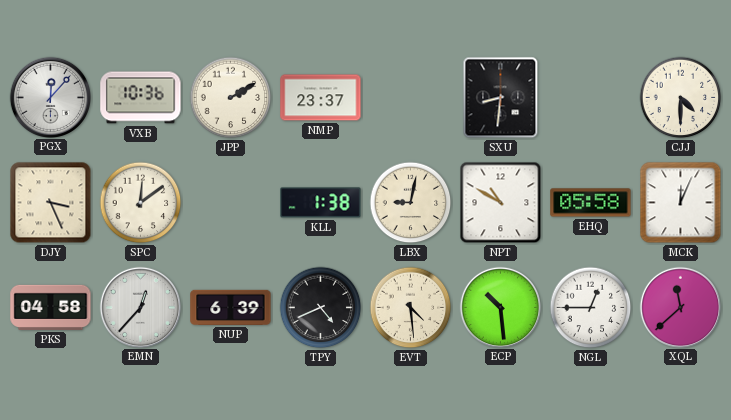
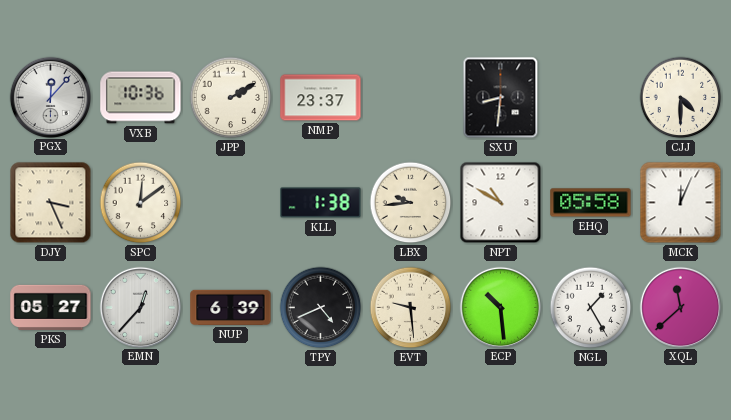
LBX: 9:02 -> 9:44 (411, 203)
PKS: 04:58 -> 05:27 (51, 307)
EVT: 4:29 -> 9:29 (411, 308)
NGL: 12:45 -> 1:25 (591, 308)
